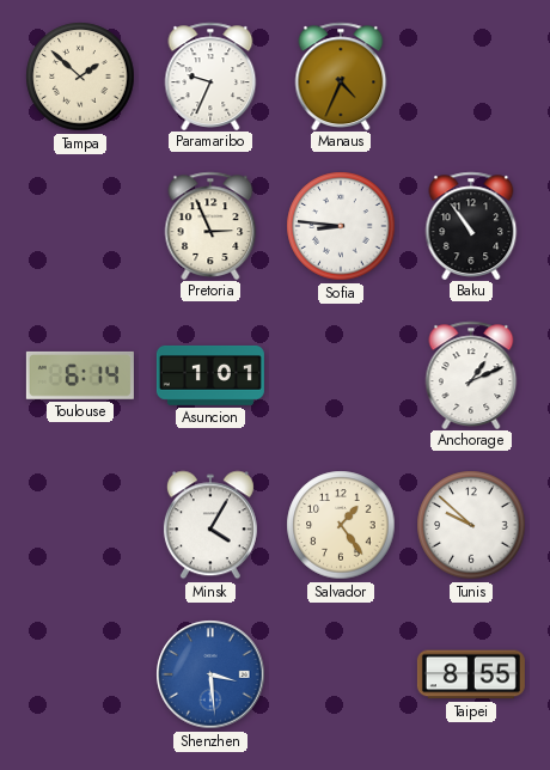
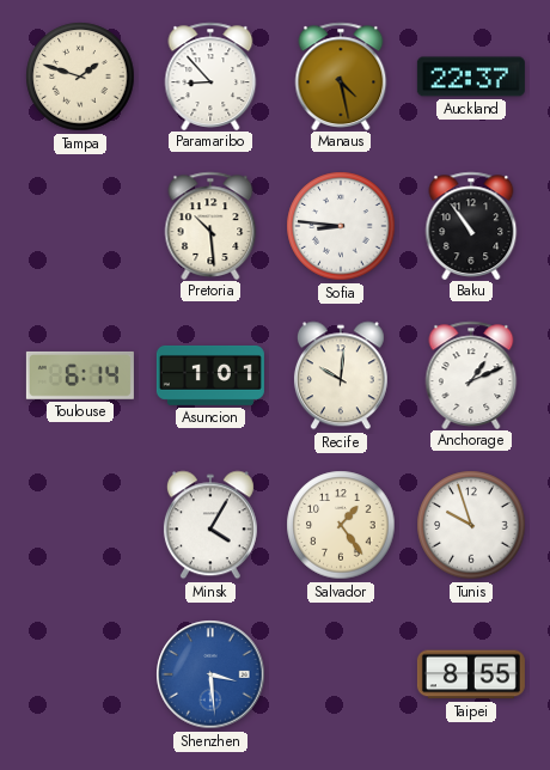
Tampa: 1:52 -> 1:48 (80, 77)
Paramaribo: 9:34 -> 8:53 (210, 75)
Manaus: 4:34 -> 4:28 (341, 75)
Auckland: none -> 22:37 (471, 77)
Pretoria: 2:56 -> 10:29 (210, 225)
Recife: none -> 10:01 (341, 375)
Tunis: 9:52 -> 9:57 (471, 525)
